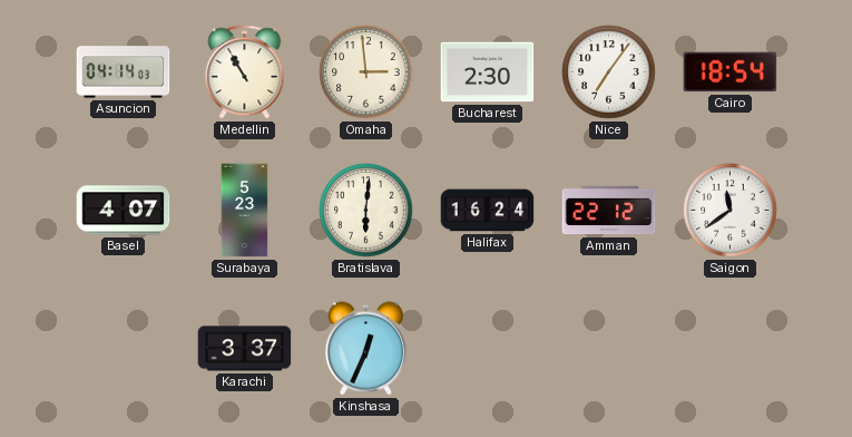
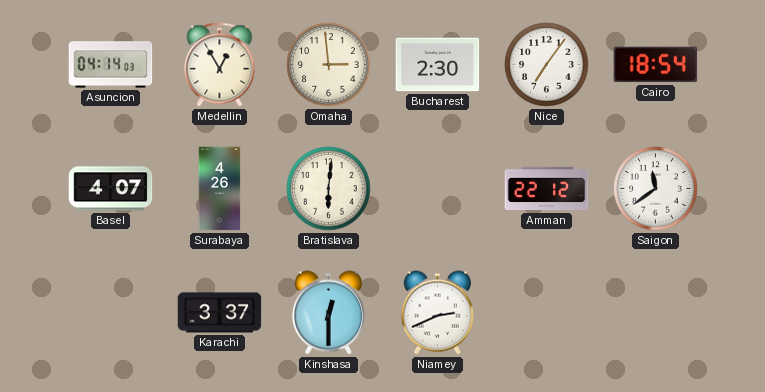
Medellin: 10:55 -> 12:55 (220, 65)
Surabaya: 5:23 -> 4:26 (220, 189)
Halifax: 16:24 -> none (488, 211)
Kinshasa: 12:34 -> 12:30 (328, 313)
Niamey: none -> 2:41 (437, 313)
